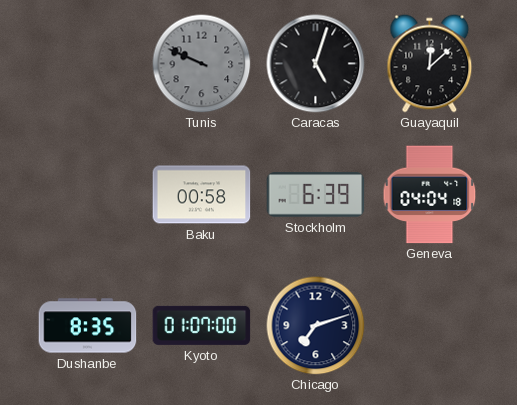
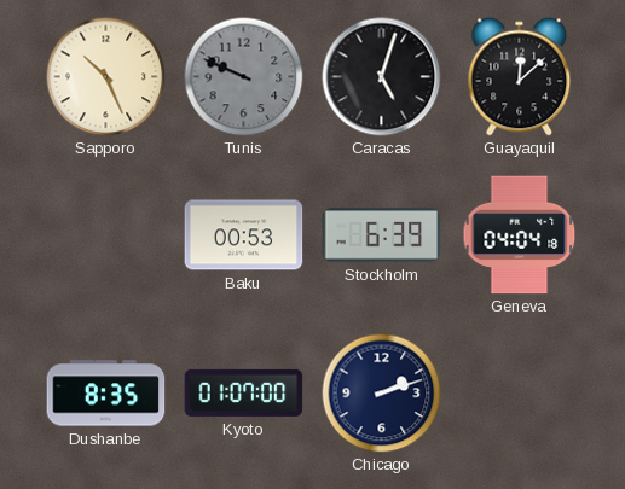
Sapporo: none -> 10:26 (106, 77)
Baku: 00:58 -> 00:53 (244, 235)
Chicago: 7:12 -> 2:12 (382, 394)
